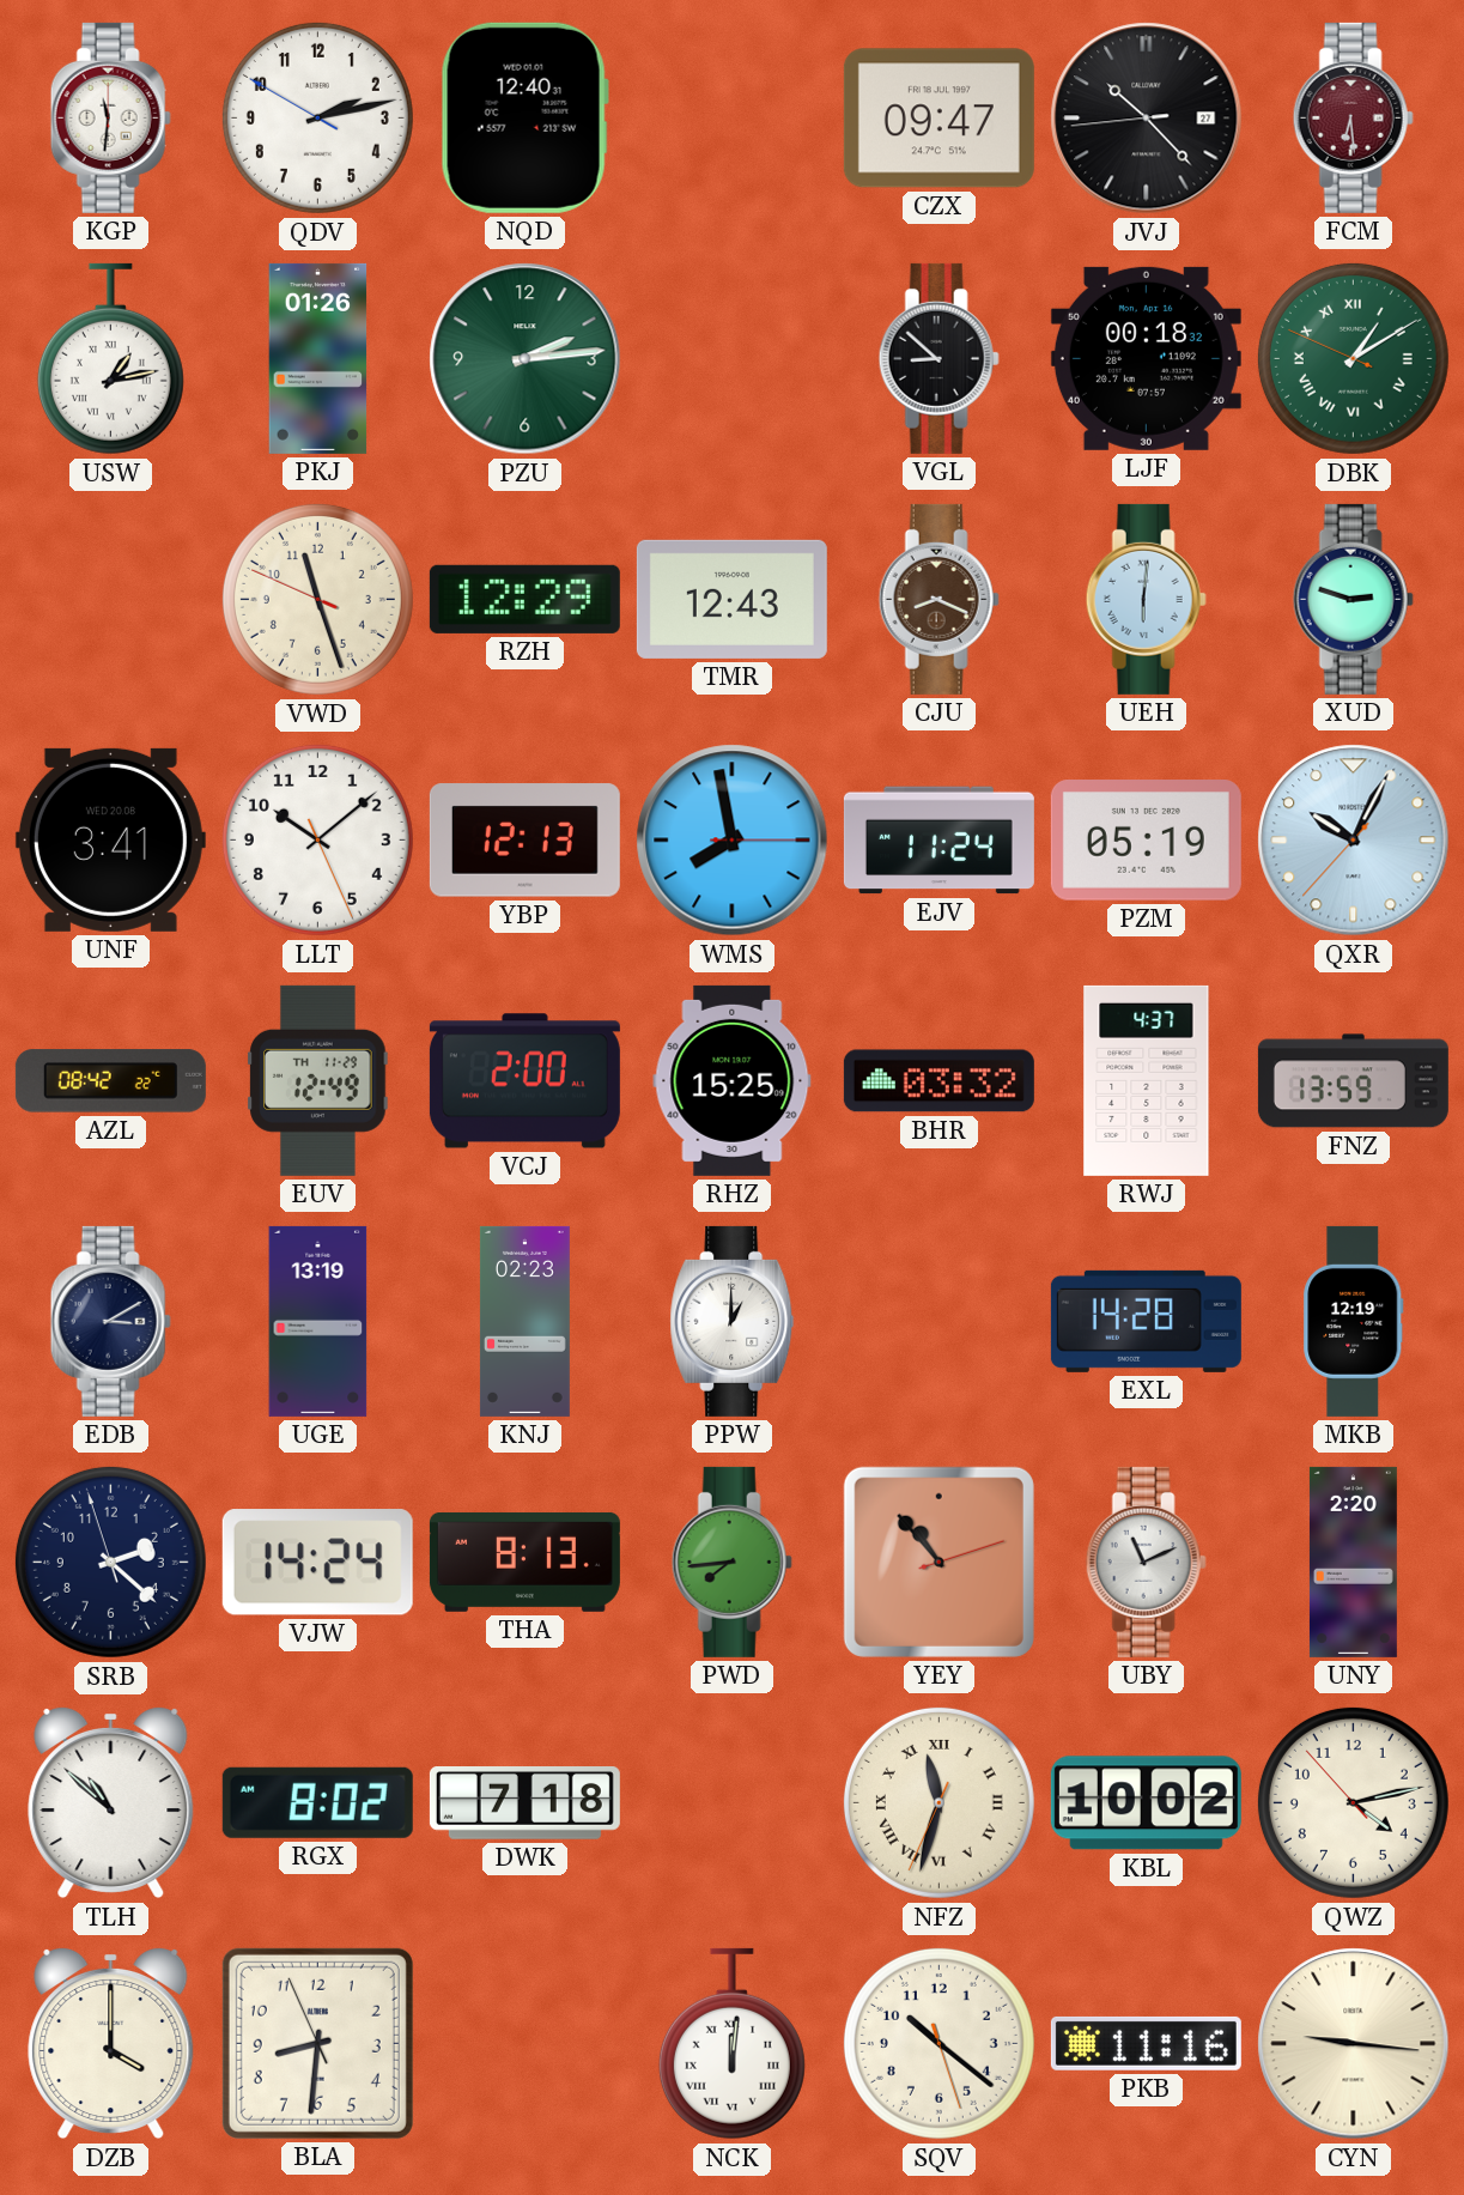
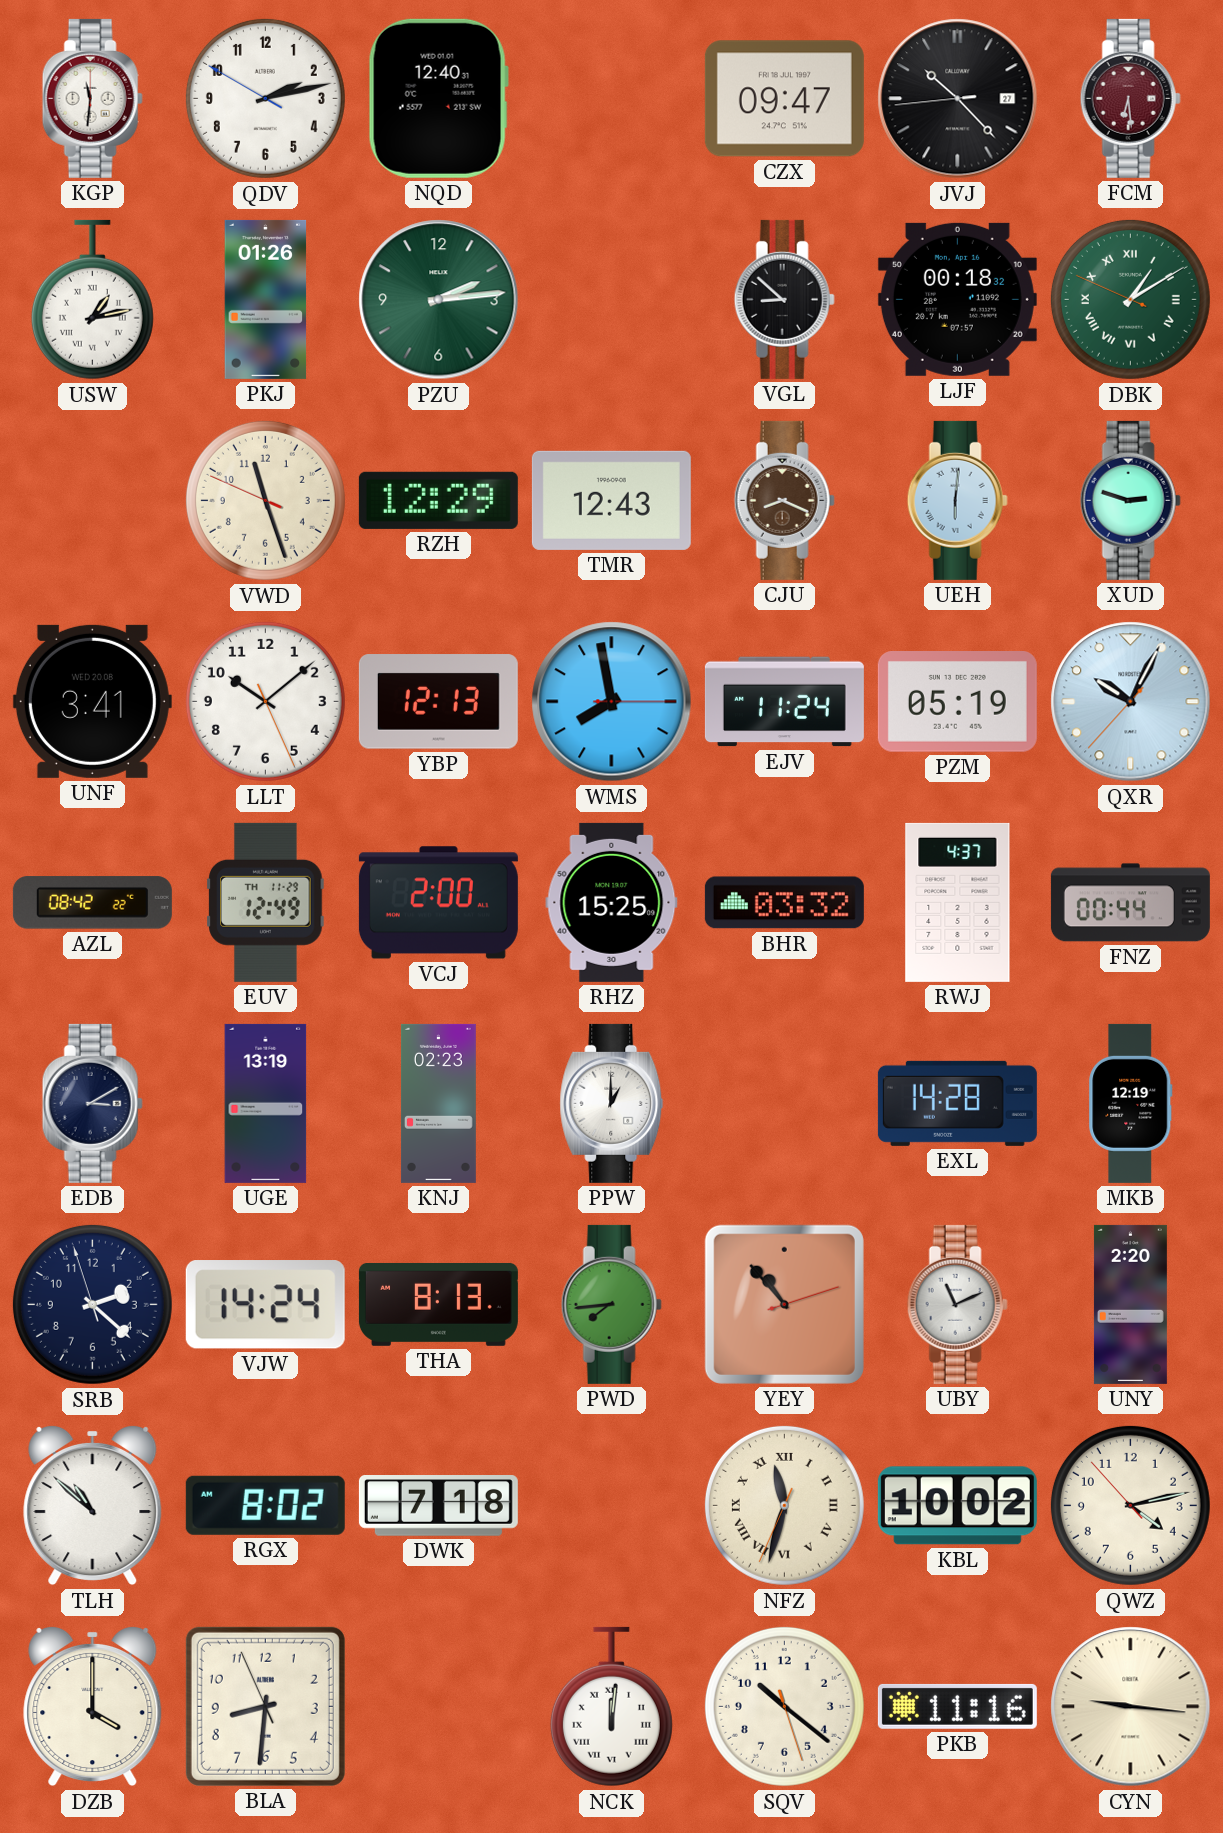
FNZ: 13:59 -> 00:44 (1130, 903)
